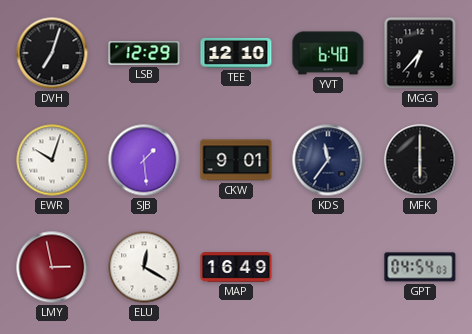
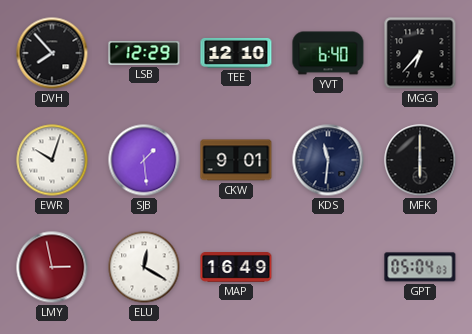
DVH: 7:03 -> 7:53 (52, 53)
KDS: 11:36 -> 11:31 (328, 160)
GPT: 04:54 -> 05:04 (420, 267)
